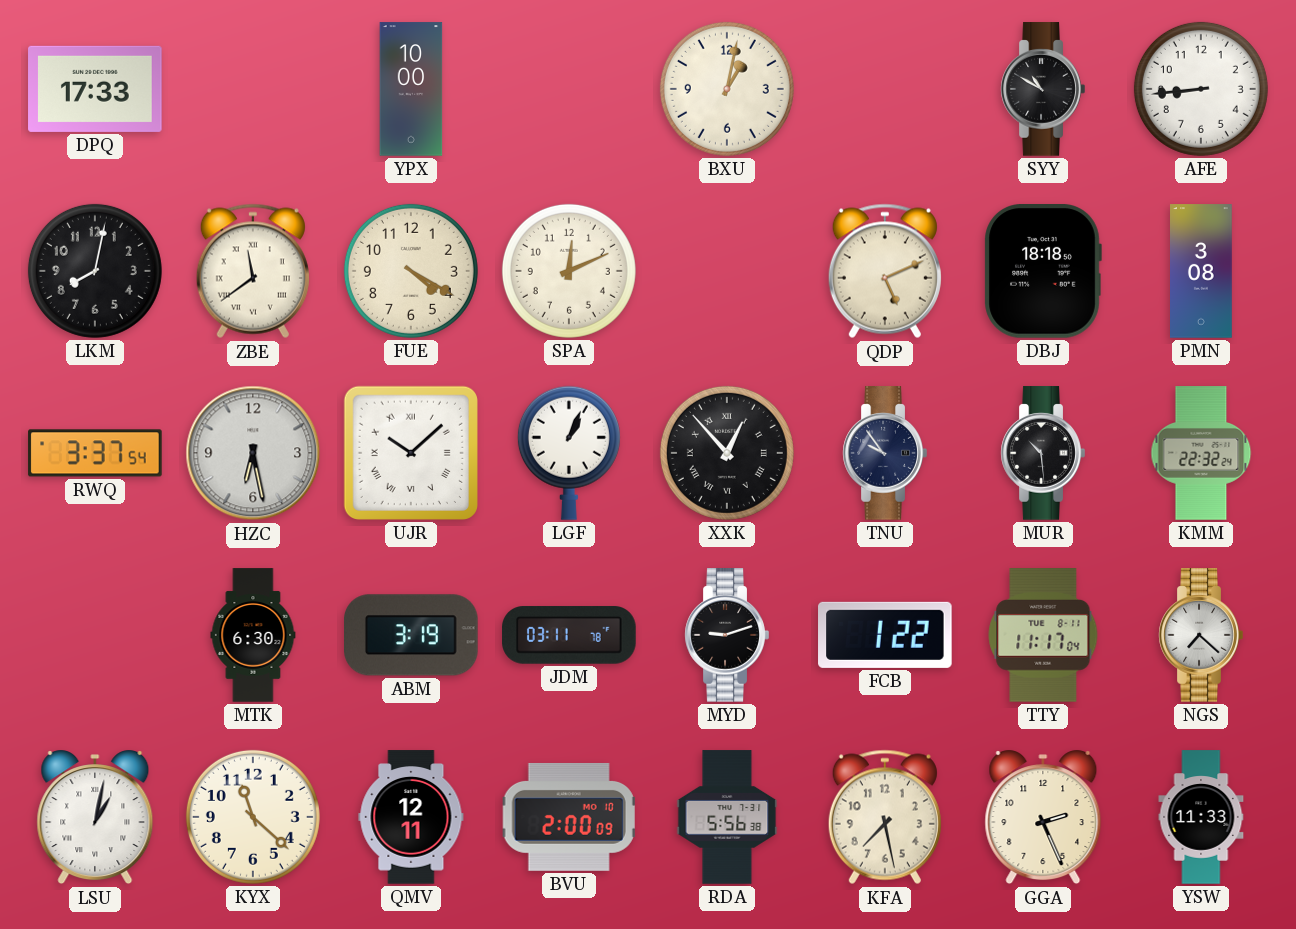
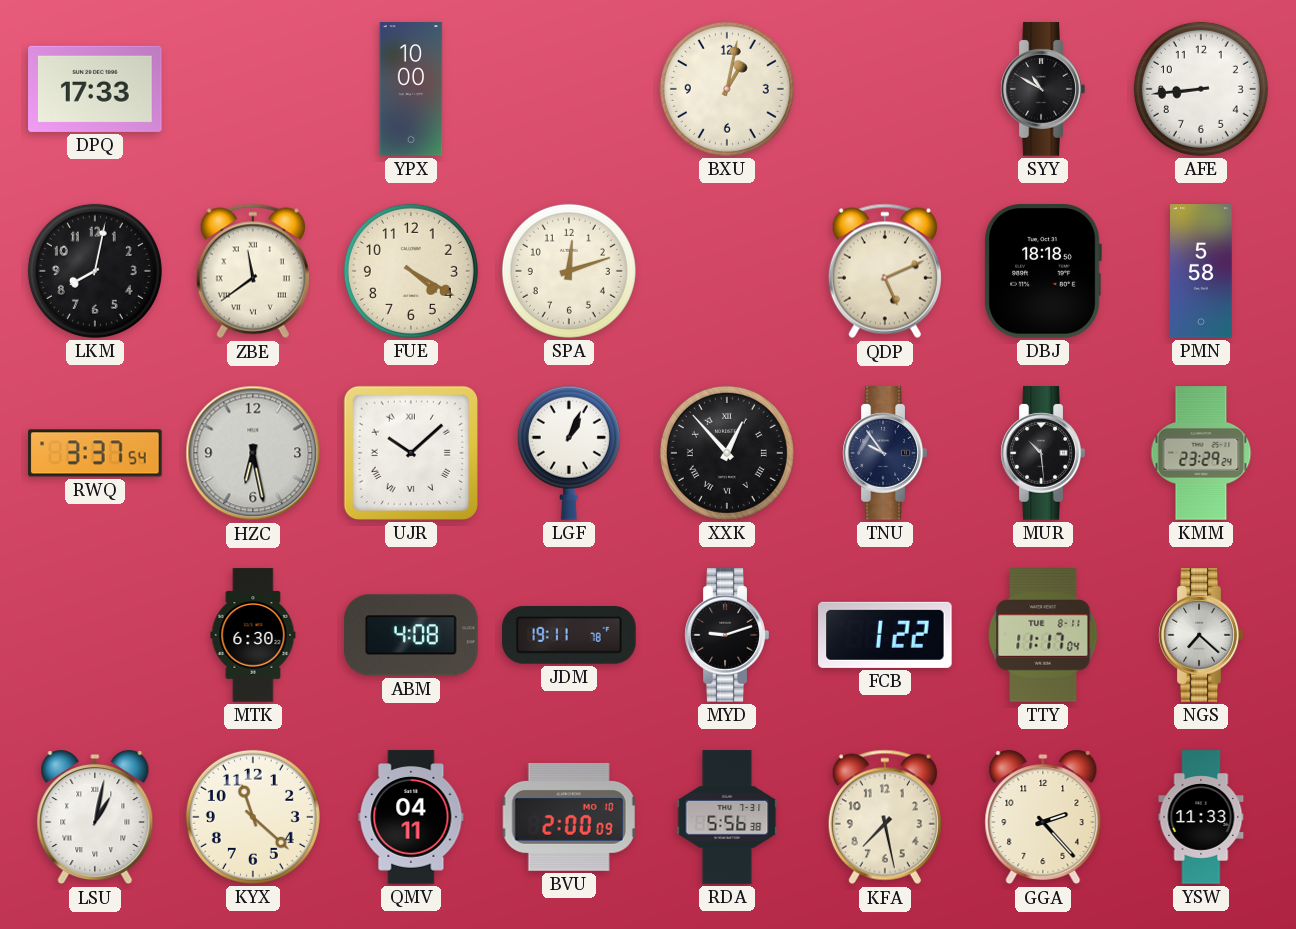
SPA: 12:11 -> 12:12 (569, 271)
PMN: 3:08 -> 5:58 (1202, 271)
KMM: 22:32 -> 23:29 (1201, 453)
ABM: 3:19 -> 4:08 (412, 635)
JDM: 03:11 -> 19:11 (569, 635)
QMV: 12:11 -> 04:11 (411, 817)
GGA: 2:26 -> 2:23 (1043, 817)
